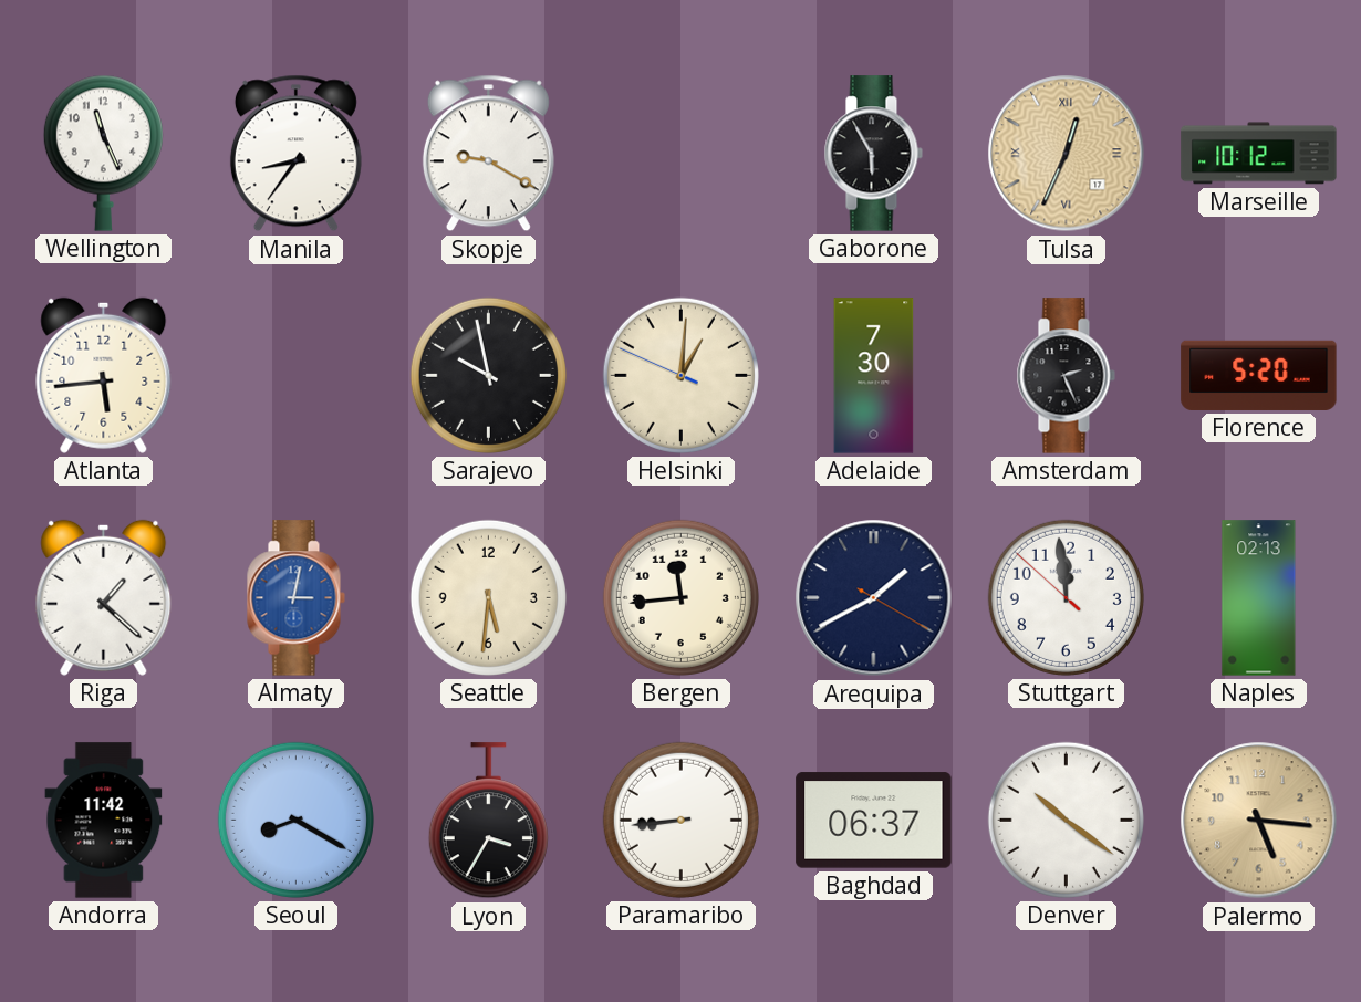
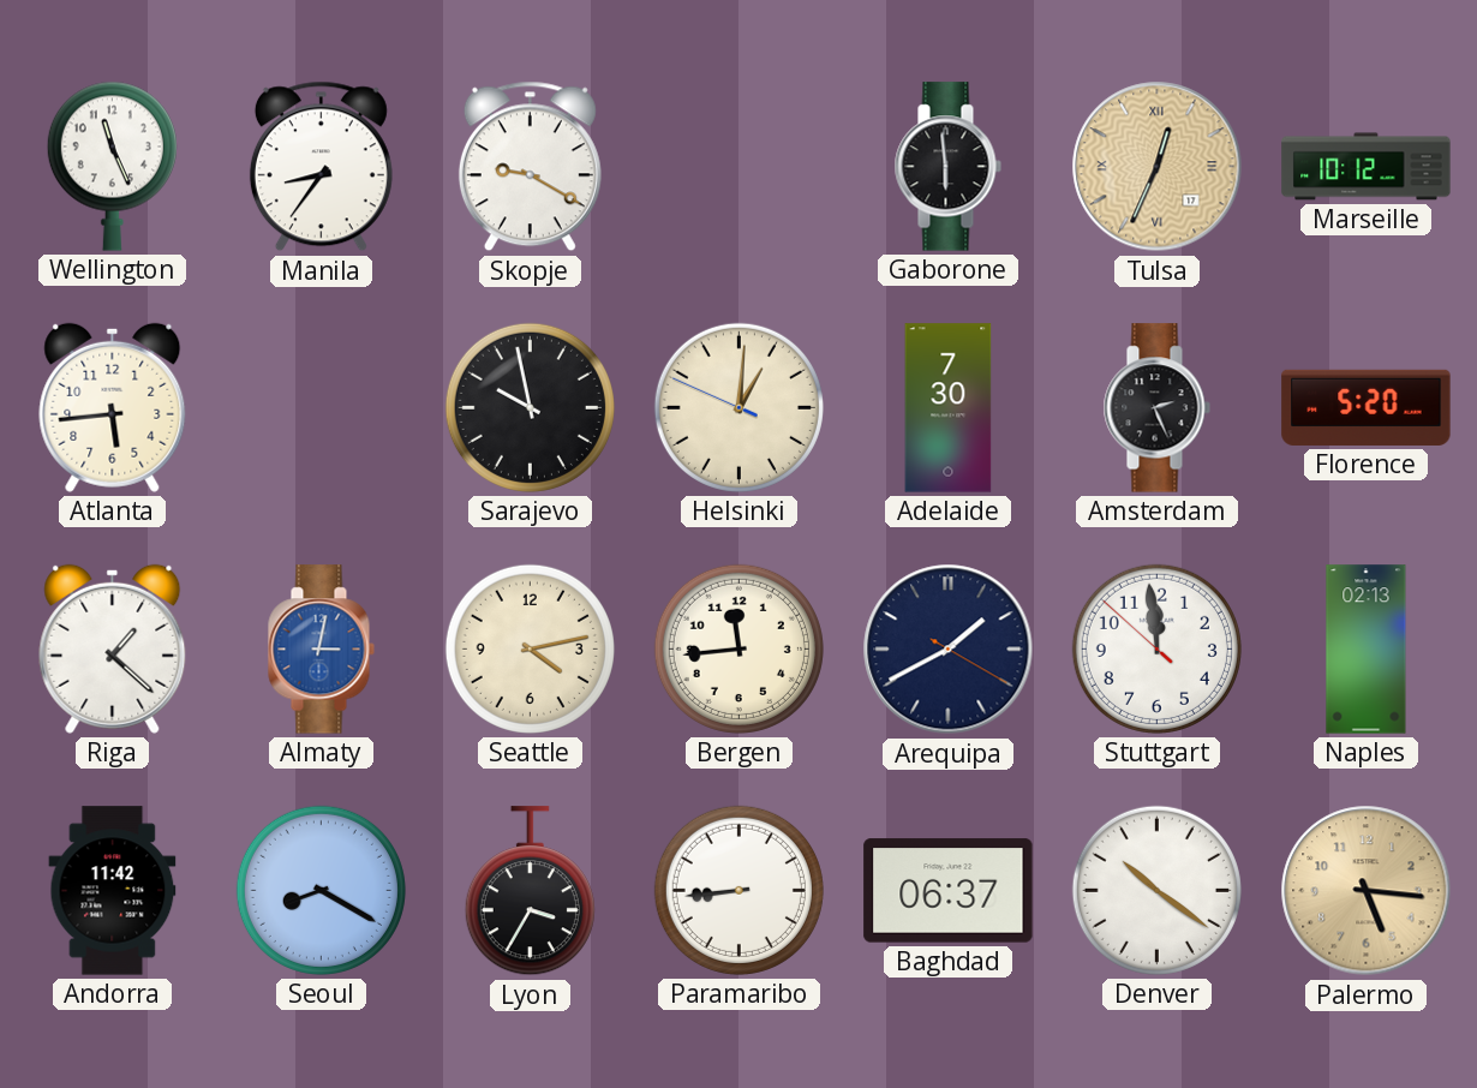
Gaborone: 5:55 -> 5:59 (947, 167)
Seattle: 5:31 -> 4:13 (530, 648)
